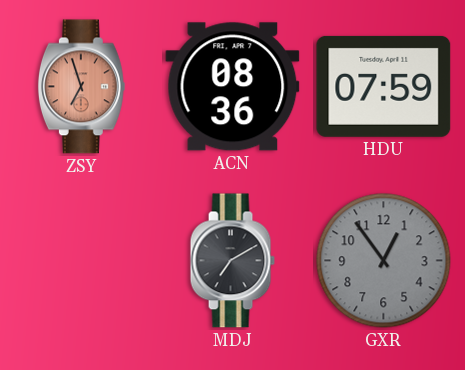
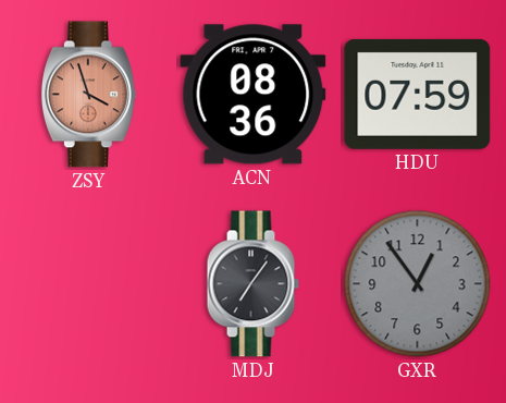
ZSY: 6:57 -> 3:57 (88, 95)
MDJ: 7:10 -> 7:06 (252, 284)
